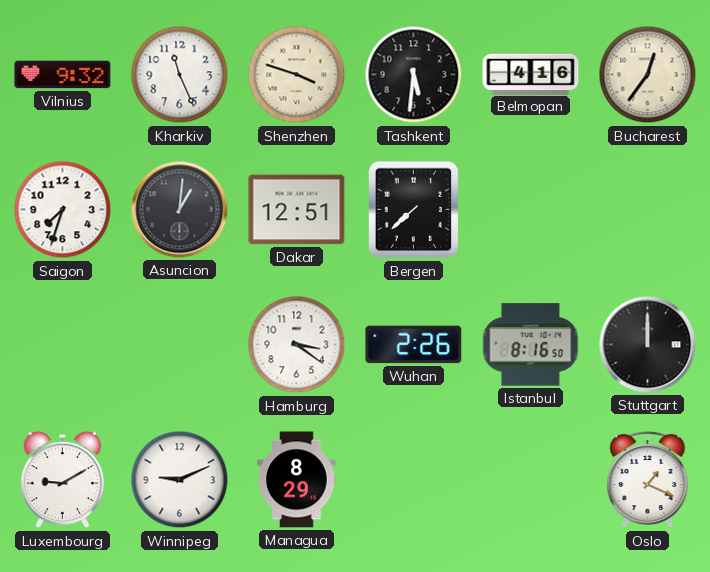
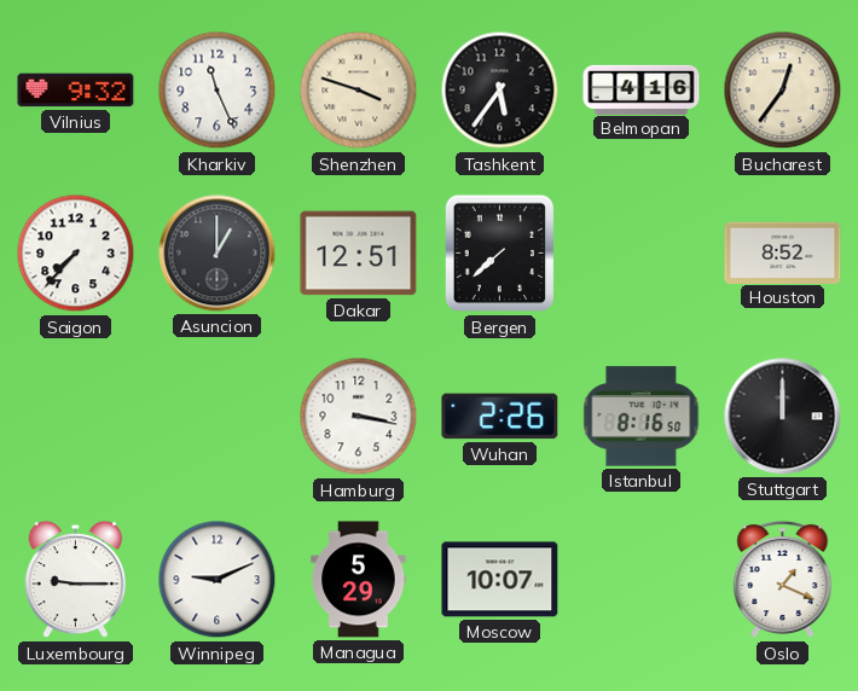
Tashkent: 5:31 -> 5:36 (500, 91)
Saigon: 7:33 -> 7:37 (76, 254)
Asuncion: 1:01 -> 1:00 (218, 254)
Houston: none -> 8:52 (783, 252)
Hamburg: 3:21 -> 3:17 (359, 417)
Luxembourg: 9:10 -> 9:15 (76, 580)
Managua: 8:29 -> 5:29 (359, 580)
Moscow: none -> 10:07 (500, 580)
